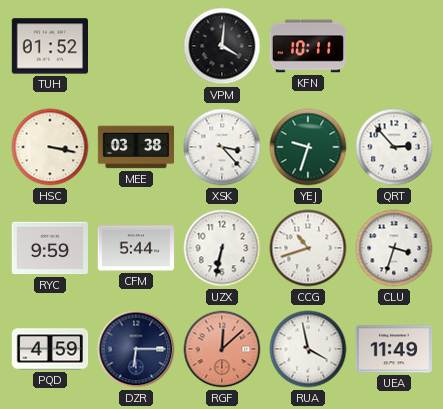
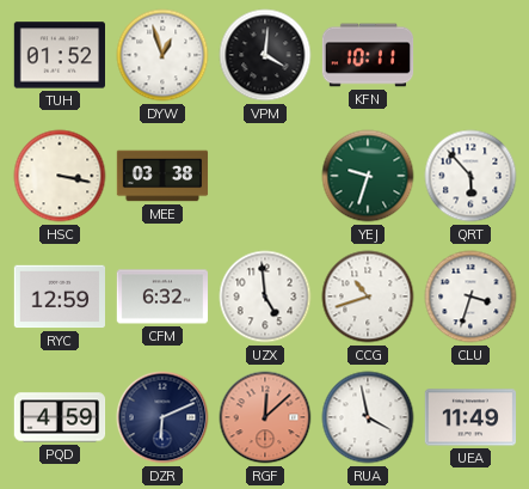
DYW: none -> 12:57 (162, 55)
XSK: 3:23 -> none (222, 147)
QRT: 2:53 -> 5:53 (470, 176)
RYC: 9:59 -> 12:59 (59, 297)
CFM: 5:44 -> 6:32 (162, 297)
UZX: 6:32 -> 4:59 (265, 297)
DZR: 6:15 -> 6:11 (162, 417)
